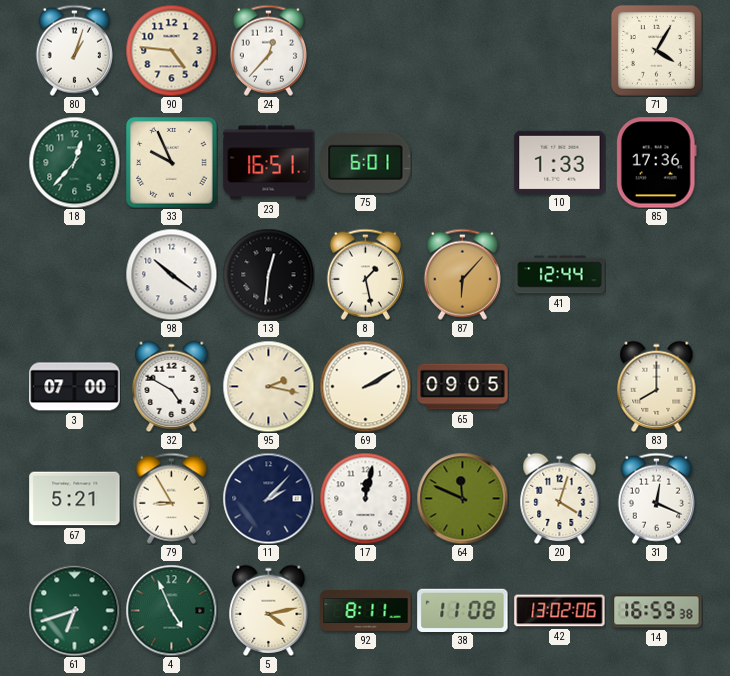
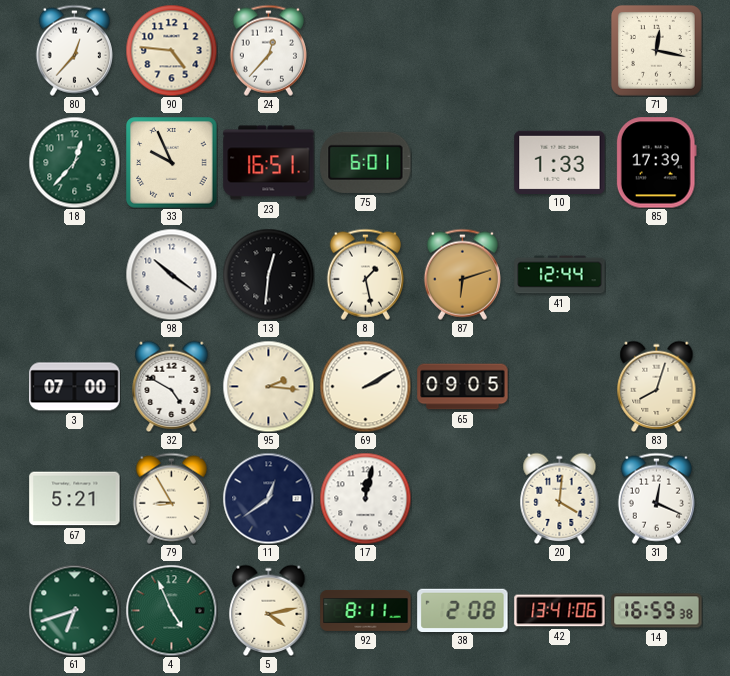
80: 1:03 -> 12:37 (74, 50)
71: 4:05 -> 12:17 (656, 50)
85: 17:36 -> 17:39 (656, 163)
87: 6:07 -> 6:12 (462, 274)
95: 2:17 -> 2:16 (268, 386)
83: 8:00 -> 8:03 (657, 386)
11: 2:07 -> 12:39 (268, 498)
64: 11:49 -> none (462, 498)
20: 4:03 -> 4:01 (560, 498)
38: 11:08 -> 2:08 (463, 610)
42: 13:02 -> 13:41 (560, 611)
